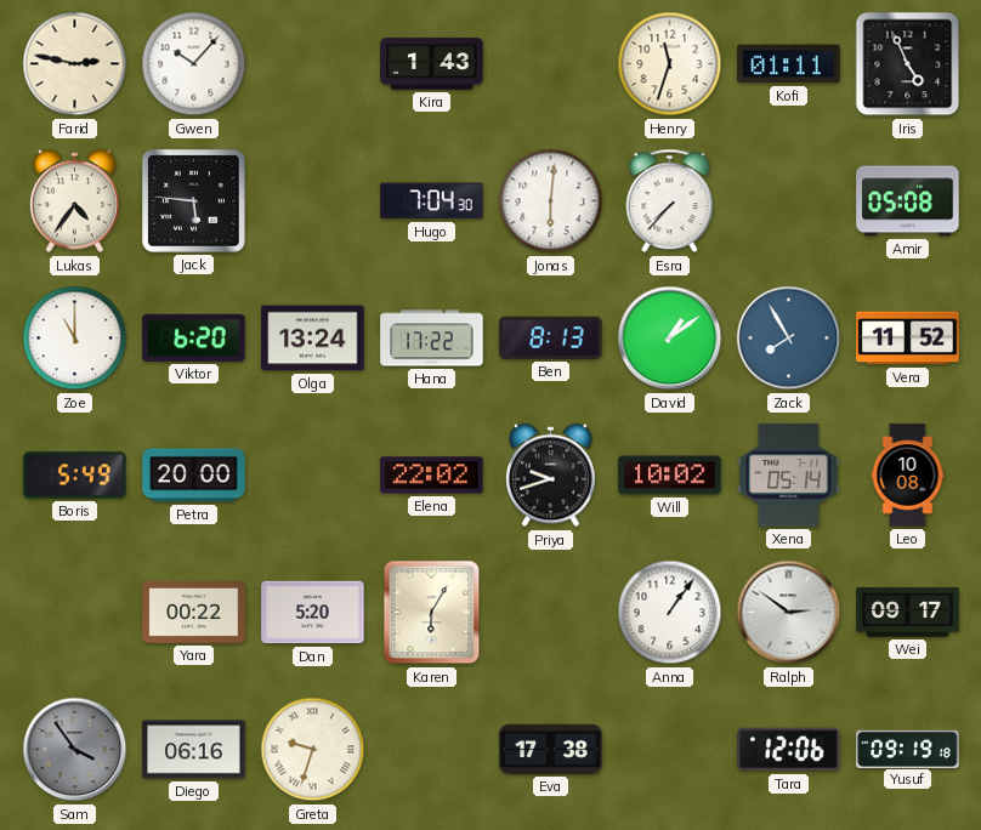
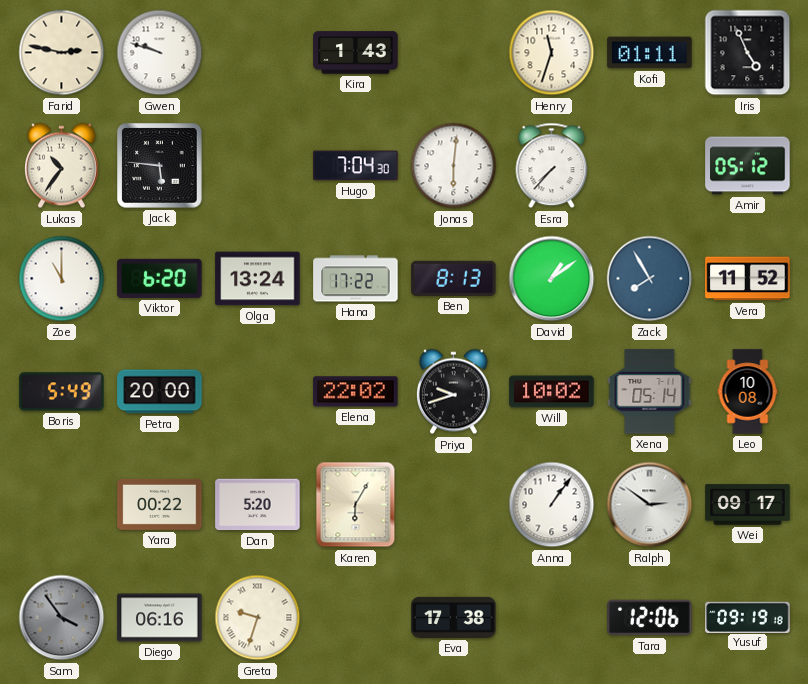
Gwen: 10:07 -> 9:48 (160, 53)
Lukas: 4:36 -> 10:36 (62, 166)
Amir: 05:08 -> 05:12 (748, 166)
